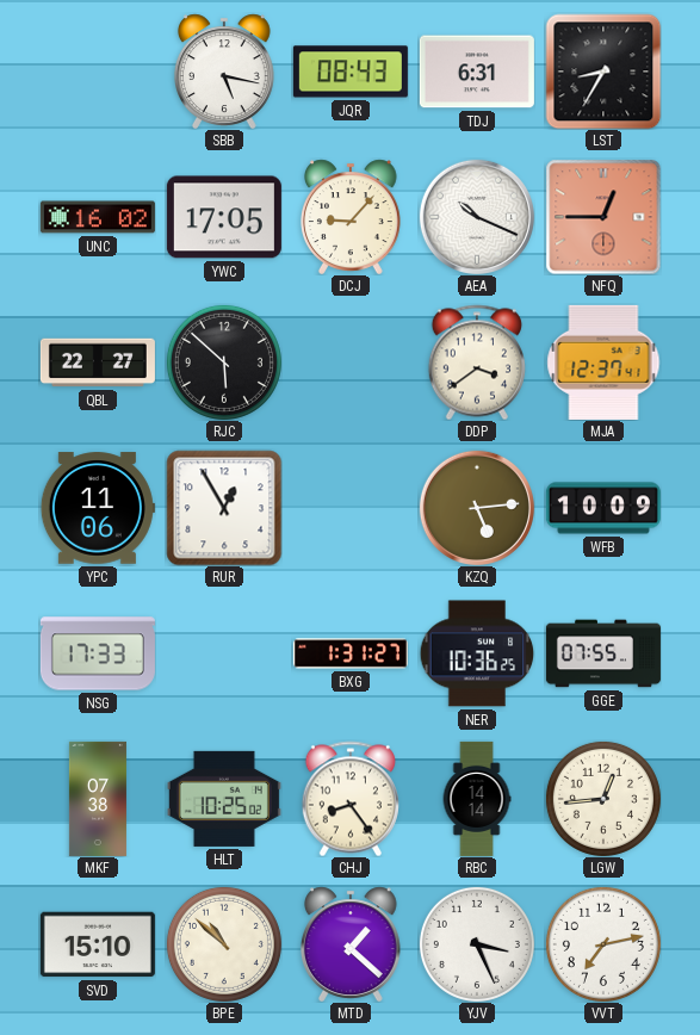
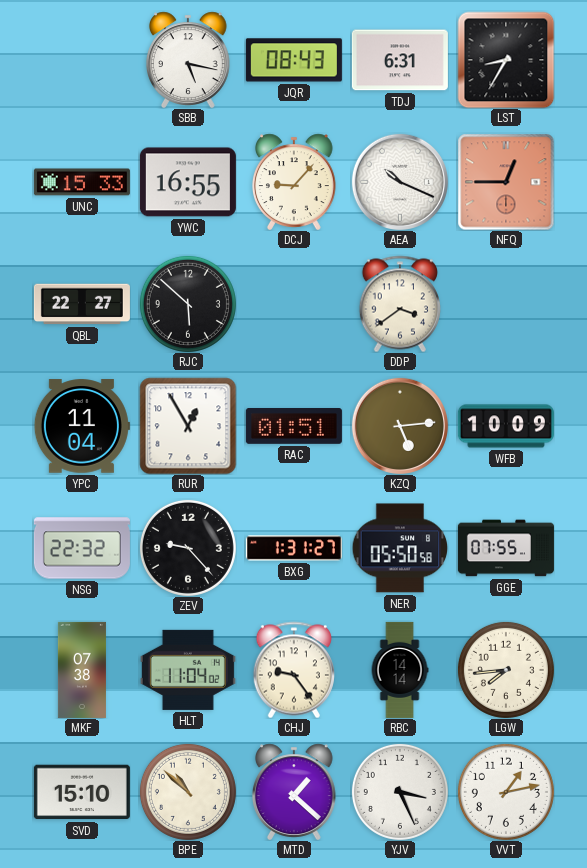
UNC: 16:02 -> 15:33 (82, 182)
YWC: 17:05 -> 16:55 (188, 182)
MJA: 12:37 -> none (603, 362)
YPC: 11:06 -> 11:04 (82, 426)
RAC: none -> 01:51 (294, 427)
NSG: 17:33 -> 22:32 (82, 548)
ZEV: none -> 9:23 (188, 548)
NER: 10:36 -> 05:50 (400, 548)
HLT: 10:25 -> 11:04 (188, 670)
CHJ: 8:24 -> 9:24 (294, 670)
LGW: 12:44 -> 7:44 (506, 670)
VVT: 7:13 -> 1:13 (506, 792)
